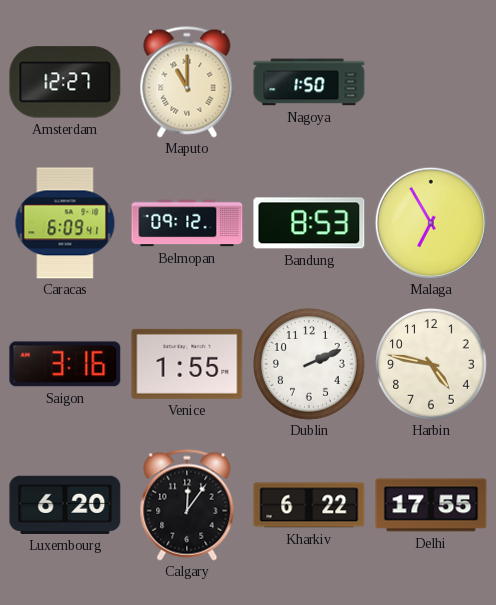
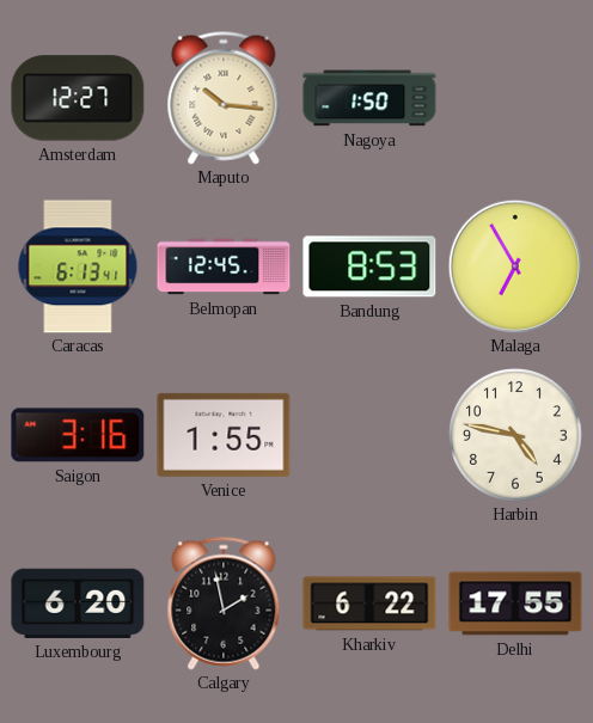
Maputo: 11:00 -> 10:16 (224, 98)
Caracas: 6:09 -> 6:13 (78, 266)
Belmopan: 09:12 -> 12:45 (224, 266)
Dublin: 2:11 -> none (310, 365)
Calgary: 12:06 -> 1:58 (224, 603)
